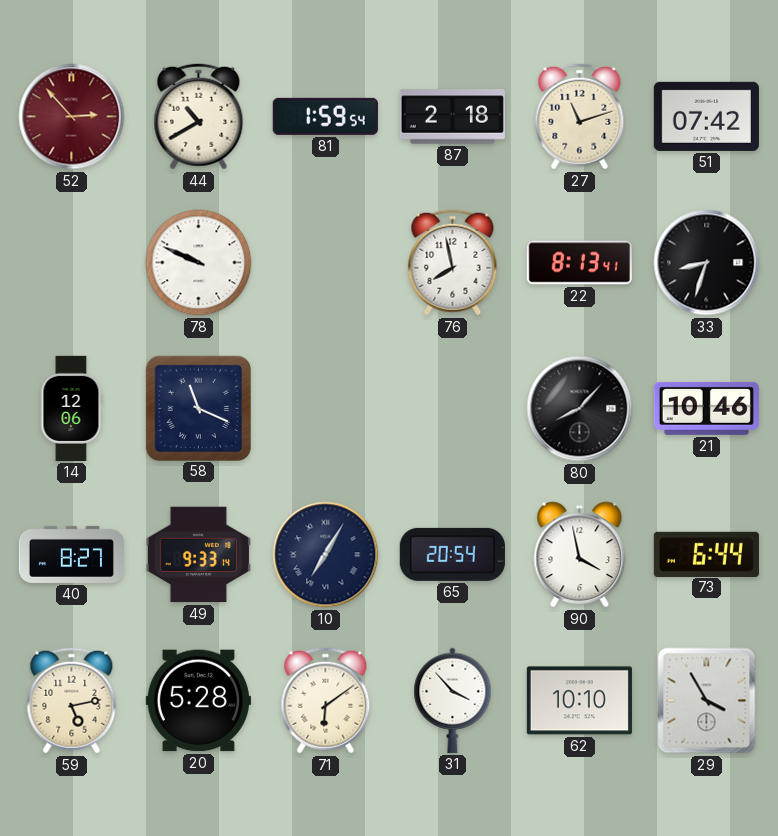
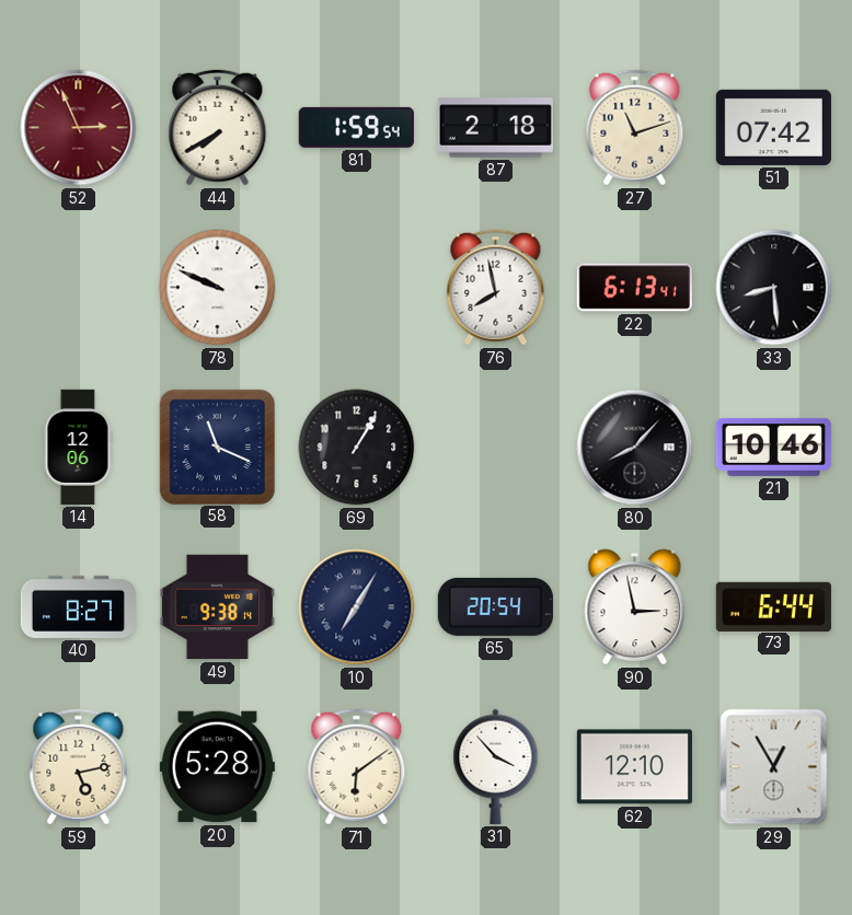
52: 2:53 -> 2:56 (79, 128)
44: 10:40 -> 7:40 (218, 128)
22: 8:13 -> 6:13 (634, 288)
33: 8:33 -> 8:29 (774, 288)
69: none -> 1:05 (357, 448)
49: 9:33 -> 9:38 (217, 607)
90: 3:58 -> 2:58 (635, 607)
62: 10:10 -> 12:10 (634, 767)
29: 3:55 -> 12:55 (774, 767)
